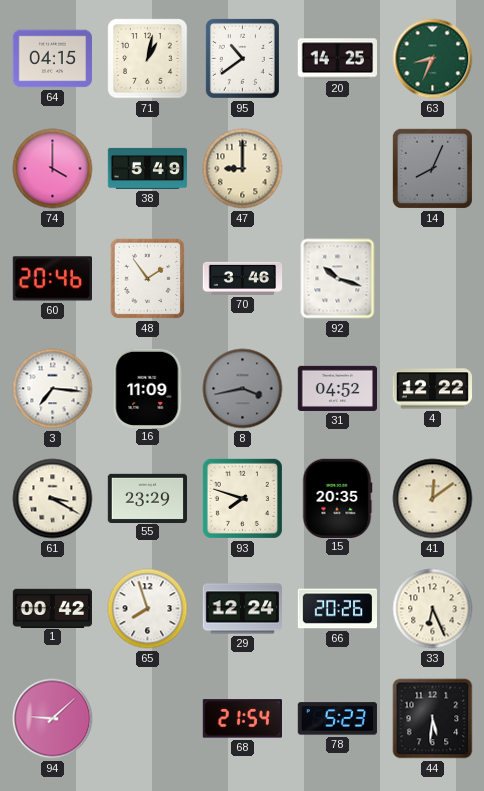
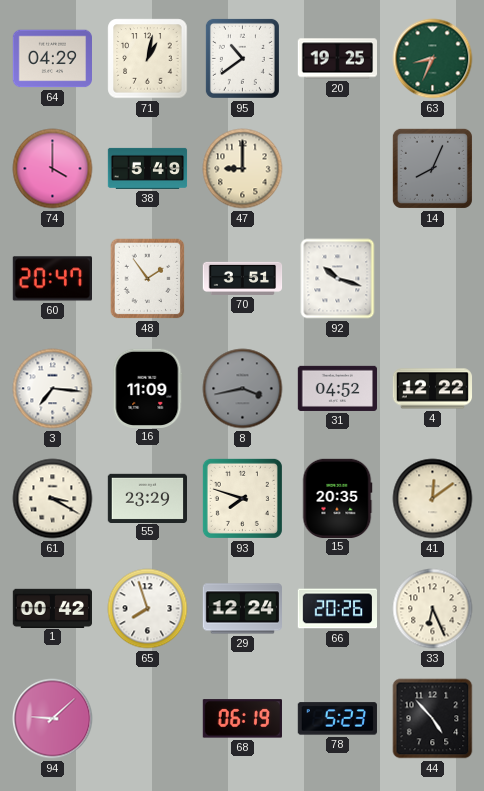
64: 04:15 -> 04:29 (52, 59)
20: 14:25 -> 19:25 (337, 59)
60: 20:46 -> 20:47 (52, 279)
70: 3:46 -> 3:51 (243, 278)
68: 21:54 -> 06:19 (242, 719)
44: 5:31 -> 4:53 (433, 719)
